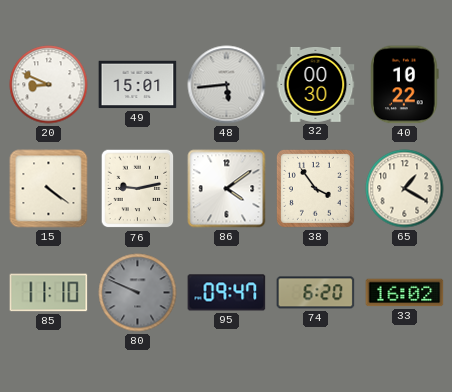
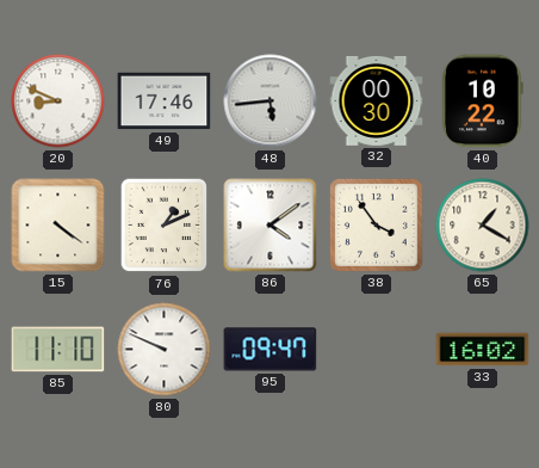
49: 15:01 -> 17:46 (165, 101)
76: 9:13 -> 1:11 (165, 226)
80 dial: grey -> white (165, 350)
74: 6:20 -> none (316, 293)
